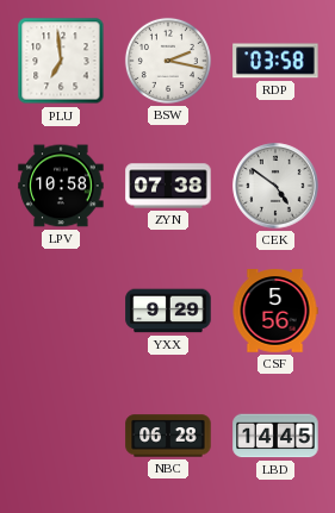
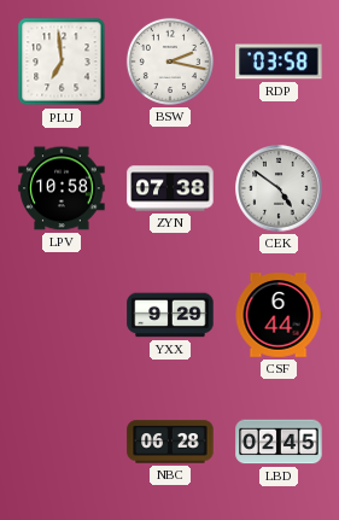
CSF: 5:56 -> 6:44 (279, 315)
LBD: 14:45 -> 02:45 (279, 442)
